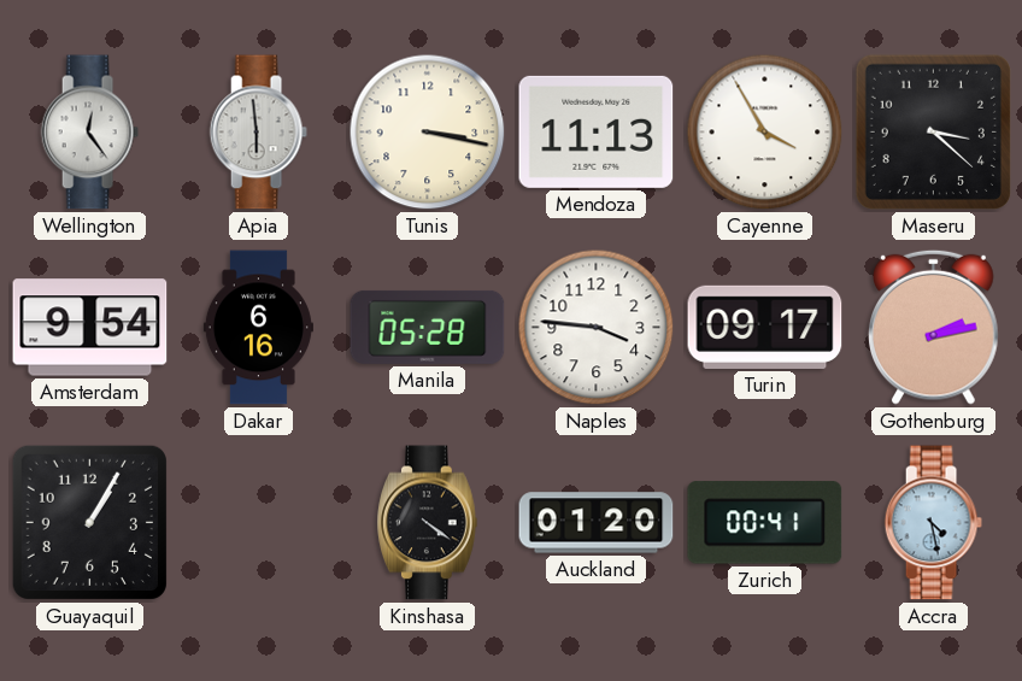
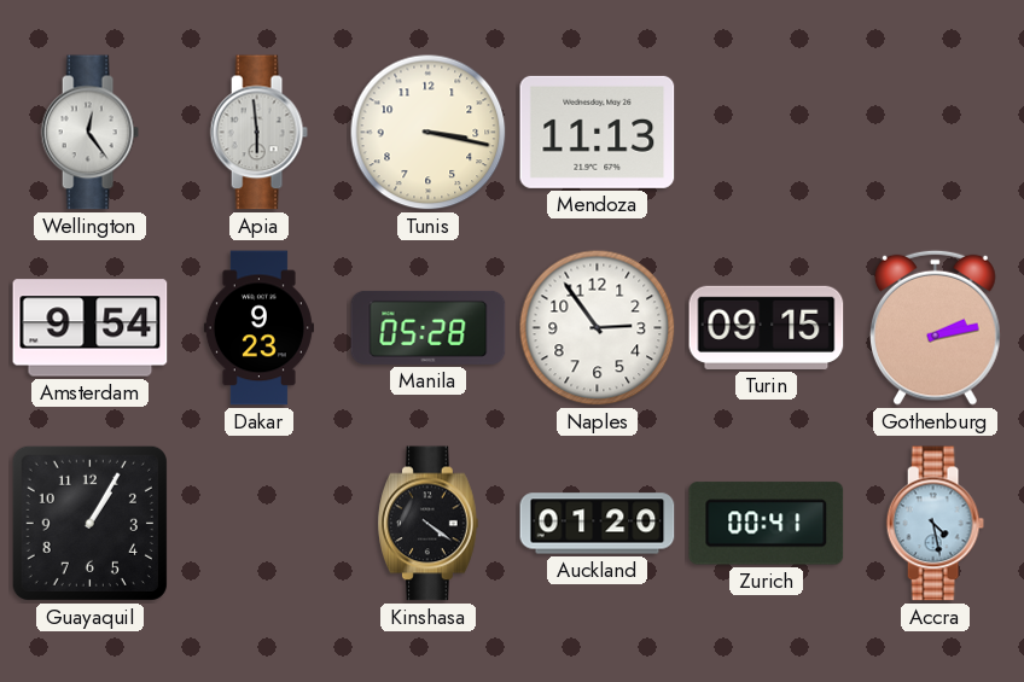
Cayenne: 3:55 -> none (765, 133)
Maseru: 3:22 -> none (933, 131)
Dakar: 6:16 -> 9:23 (258, 328)
Naples: 3:46 -> 2:54 (598, 328)
Turin: 09:17 -> 09:15 (767, 327)
